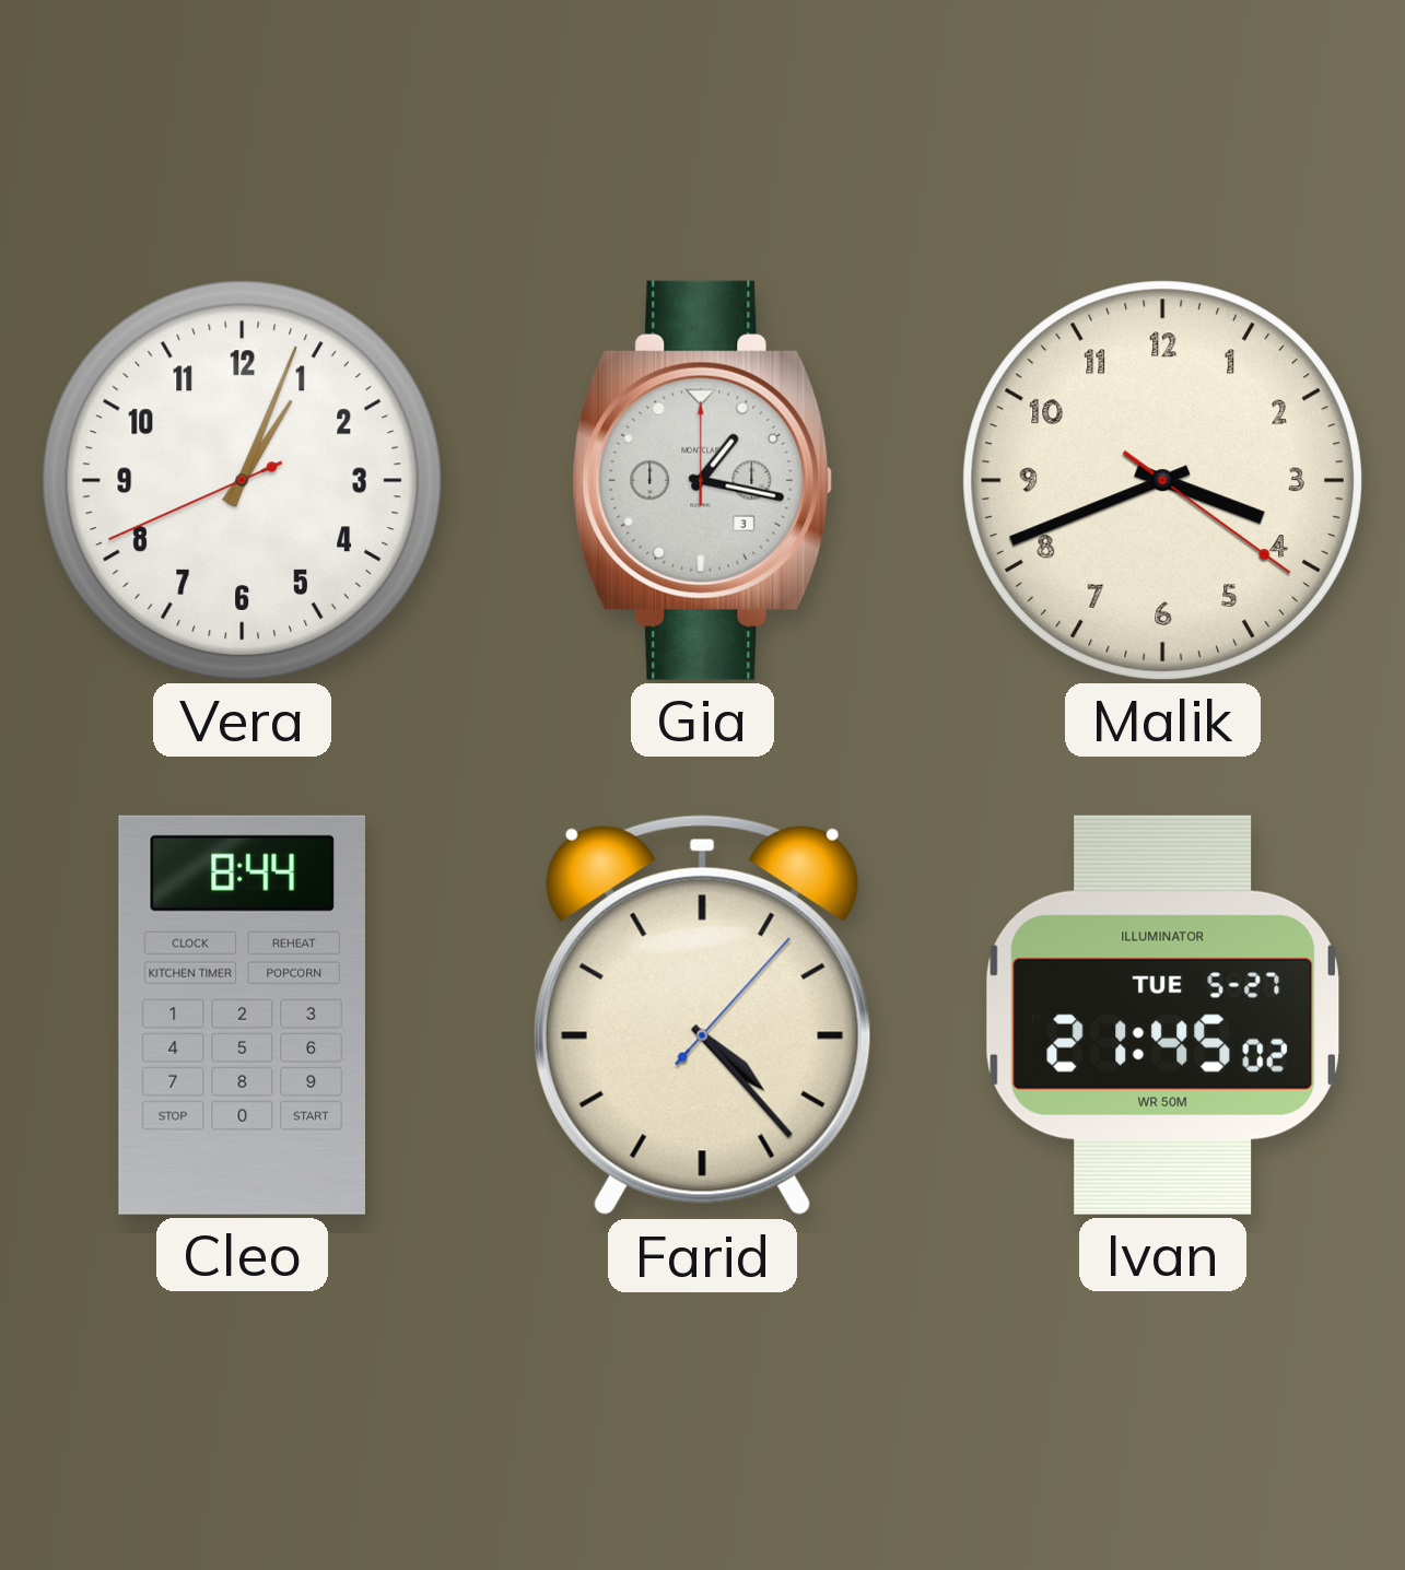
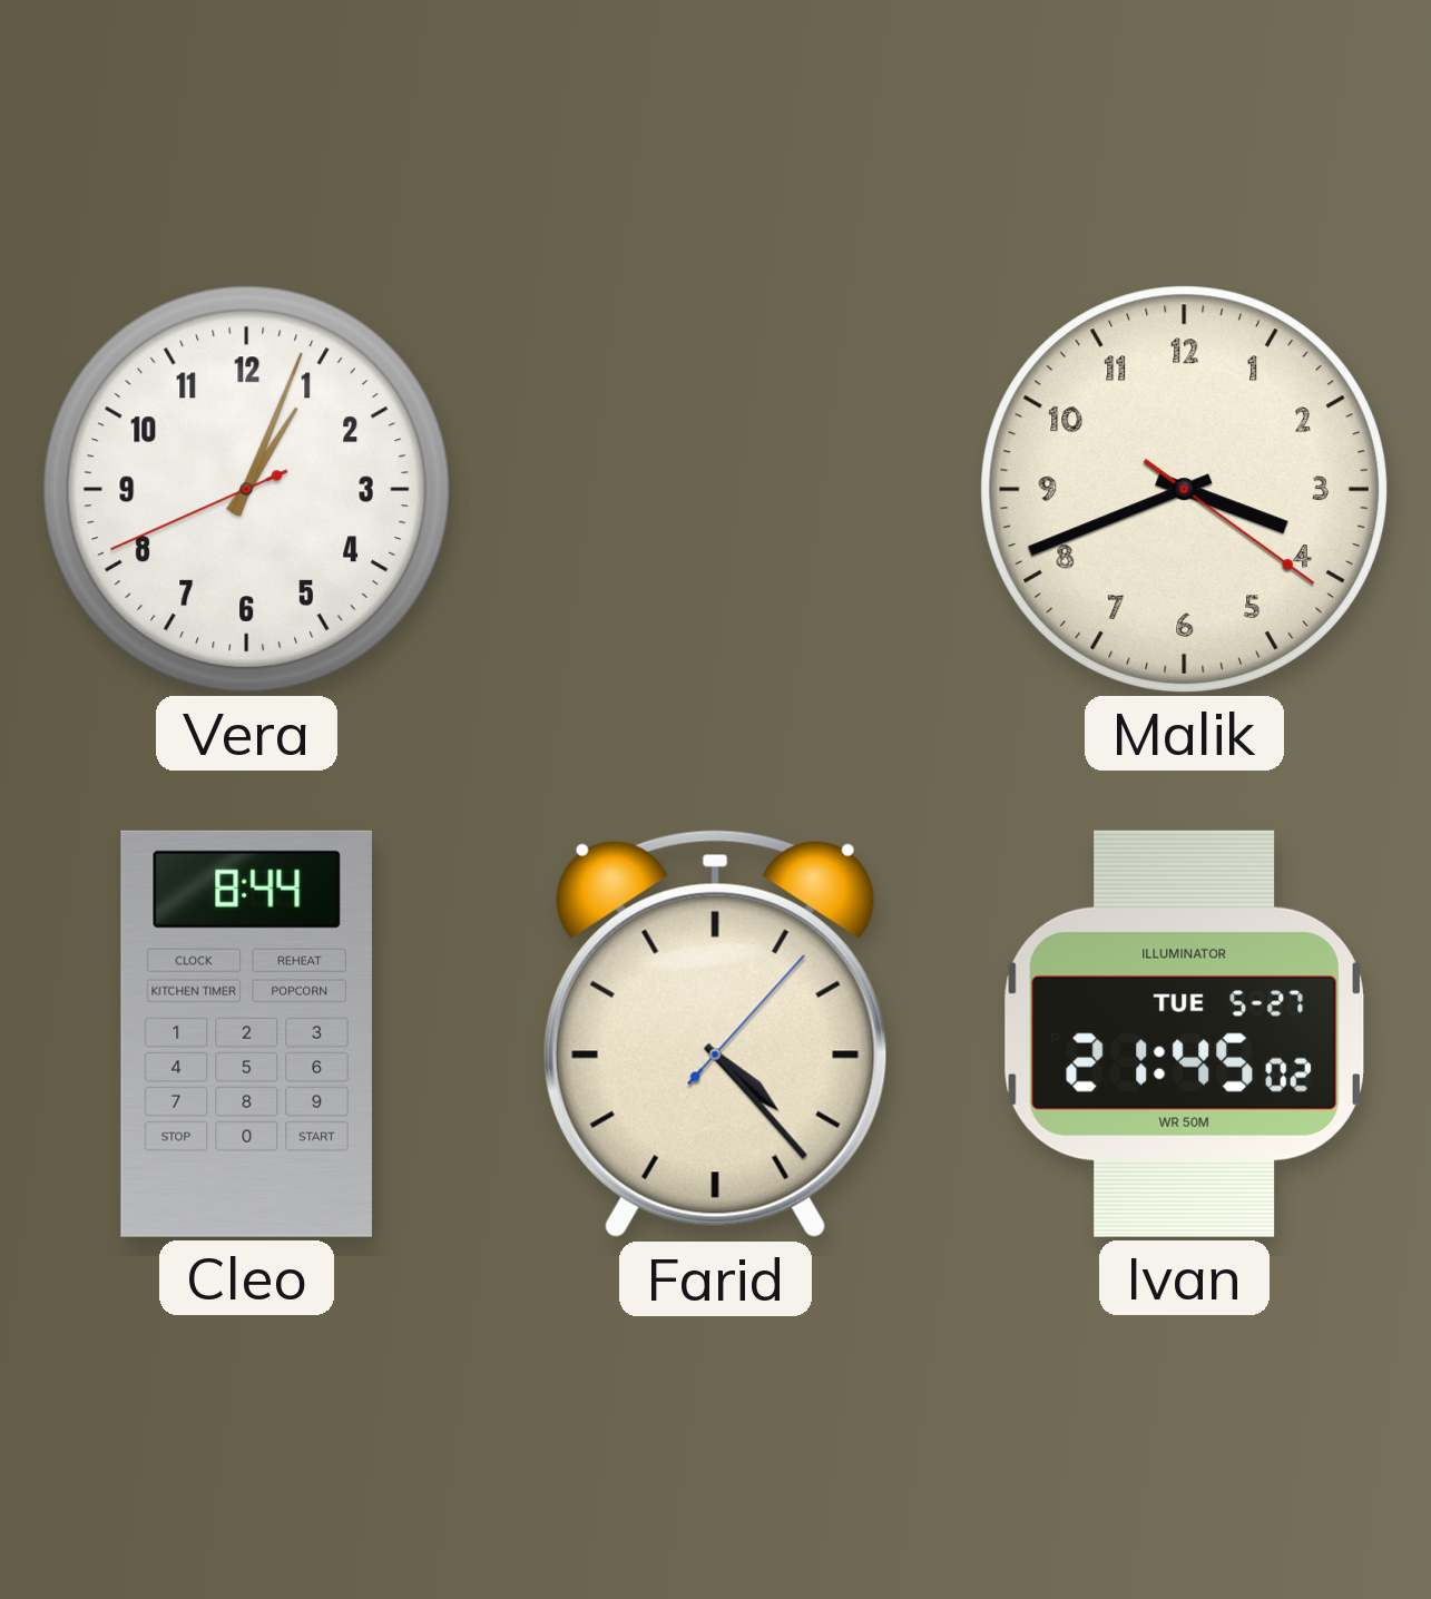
Gia: 1:17 -> none (703, 480)
